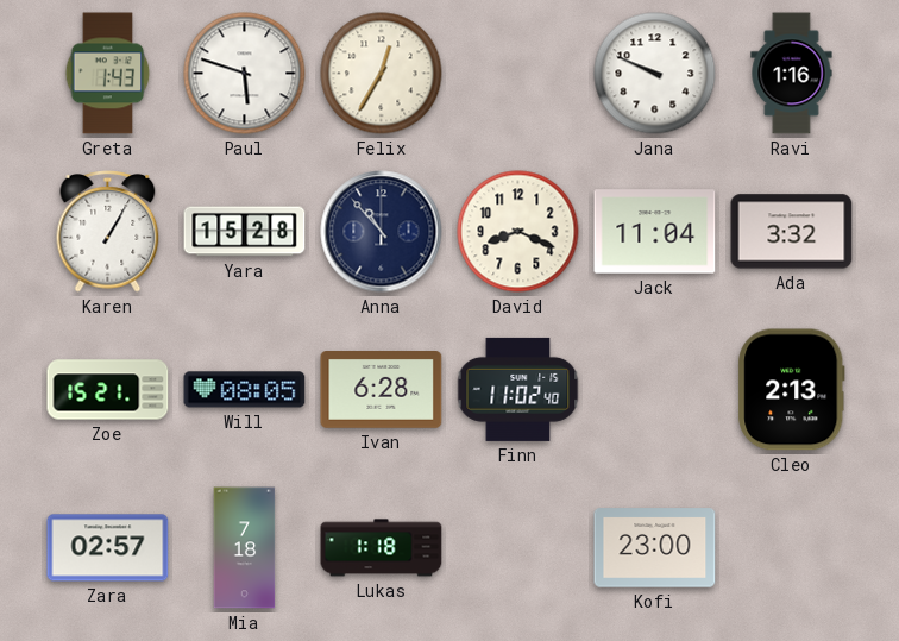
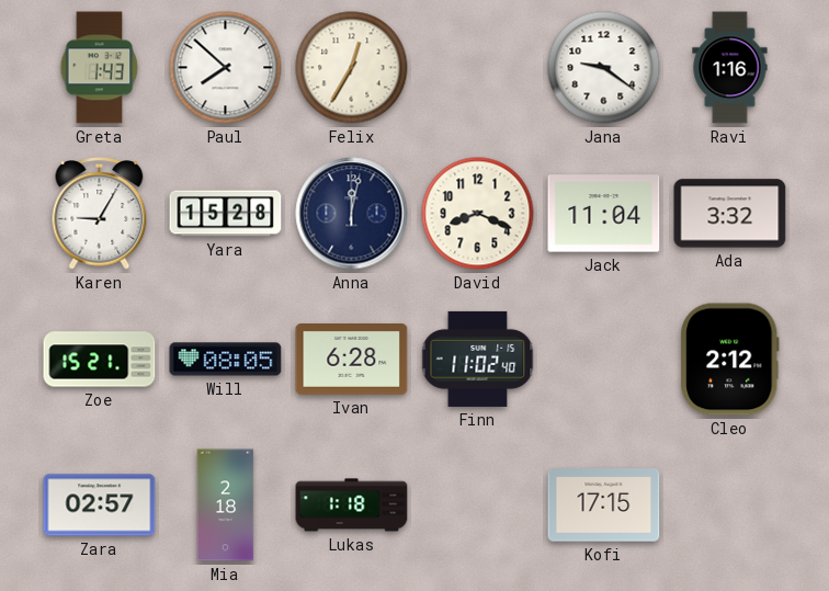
Paul: 5:48 -> 7:52 (226, 68)
Jana: 9:49 -> 9:21 (604, 68)
Karen: 1:05 -> 9:05 (100, 214)
Anna: 10:53 -> 12:02 (352, 214)
Cleo: 2:13 -> 2:12 (730, 360)
Mia: 7:18 -> 2:18 (226, 505)
Kofi: 23:00 -> 17:15 (604, 505)
